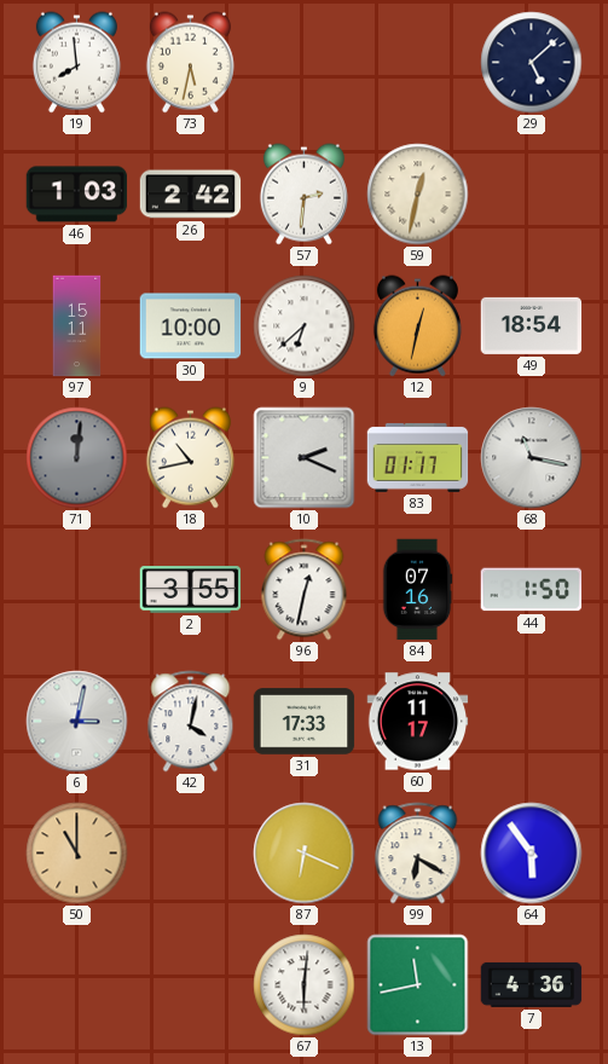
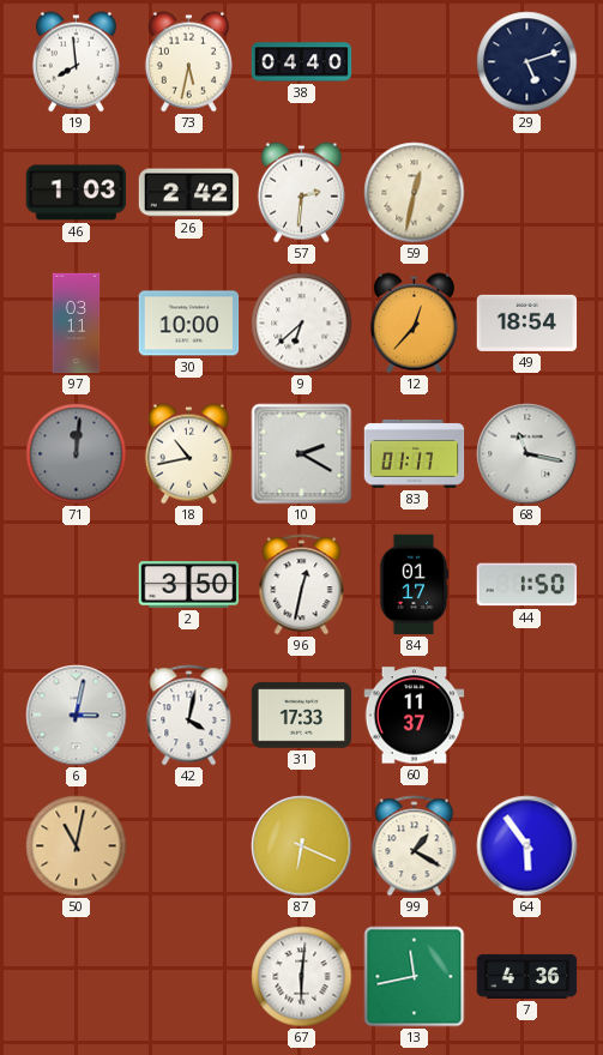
38: none -> 04:40 (302, 62)
29: 5:08 -> 5:12 (527, 62)
97: 15:11 -> 03:11 (77, 324)
12: 12:32 -> 12:37 (414, 324)
10: 2:19 -> 2:20 (302, 454)
2: 3:55 -> 3:50 (189, 585)
84: 07:16 -> 01:17 (414, 585)
60: 11:17 -> 11:37 (415, 716)
50: 11:00 -> 11:02 (77, 846)
99: 6:20 -> 1:20 (415, 846)
